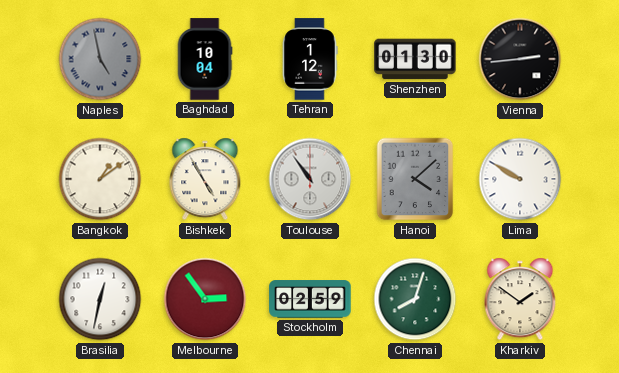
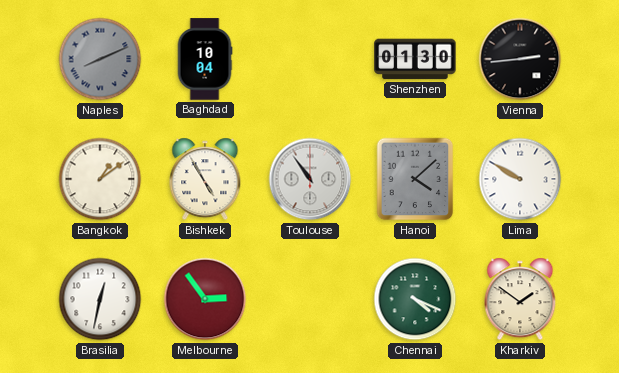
Naples: 4:58 -> 8:11 (100, 59)
Tehran: 1:12 -> none (310, 59)
Stockholm: 02:59 -> none (310, 299)
Chennai: 8:03 -> 4:19 (415, 299)
